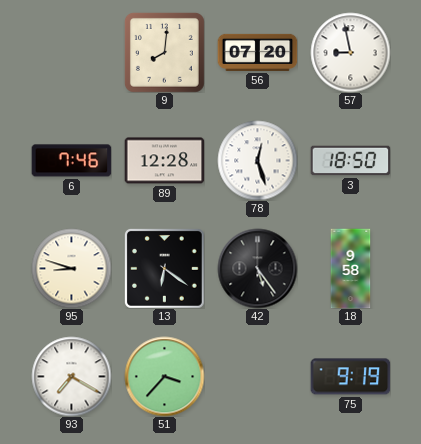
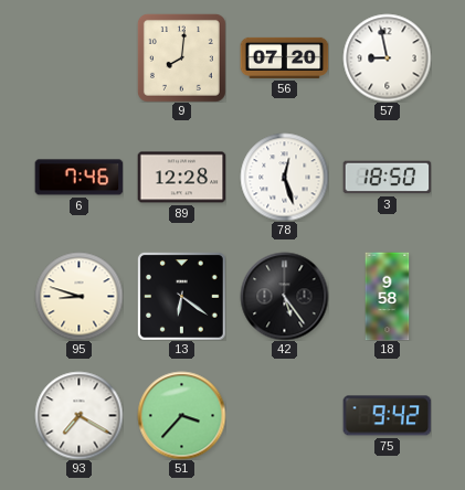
75: 9:19 -> 9:42 (387, 416)
